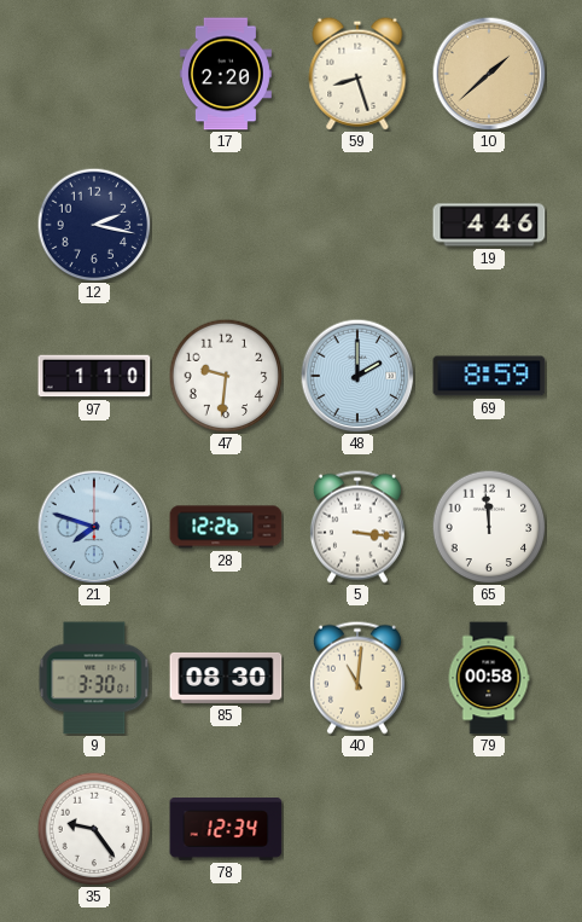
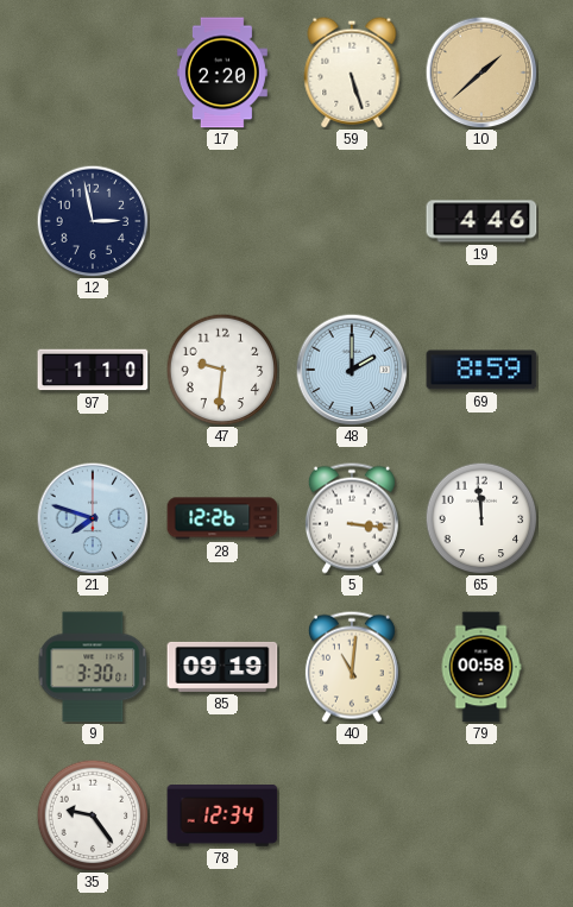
59: 8:27 -> 5:27 (352, 73)
12: 2:17 -> 2:58 (93, 221)
85: 08:30 -> 09:19 (222, 667)
